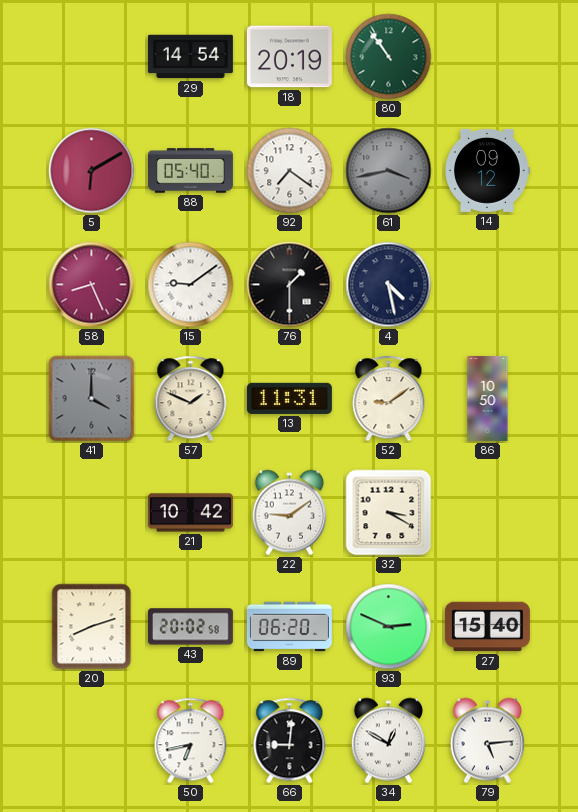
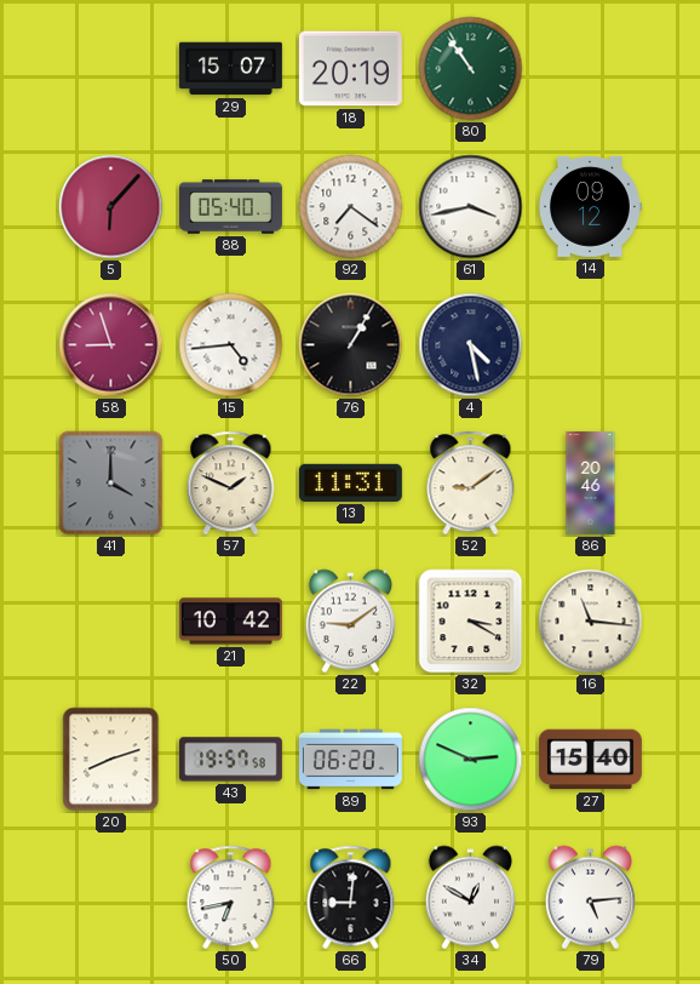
29: 14:54 -> 15:07 (230, 69)
5: 6:10 -> 6:07 (111, 207)
61 dial: grey -> white (471, 207)
58: 8:26 -> 8:57 (111, 345)
15: 9:09 -> 4:44 (231, 345)
76: 1:30 -> 1:05 (351, 345)
86: 10:50 -> 20:46 (591, 482)
16: none -> 11:16 (591, 622)
43: 20:02 -> 19:57 (230, 760)
